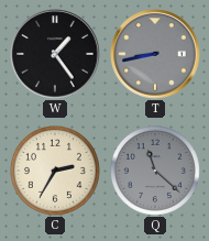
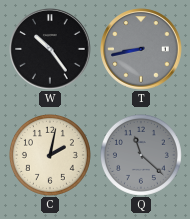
W: 1:24 -> 10:24 (50, 49)
C: 2:35 -> 2:02 (50, 155)
